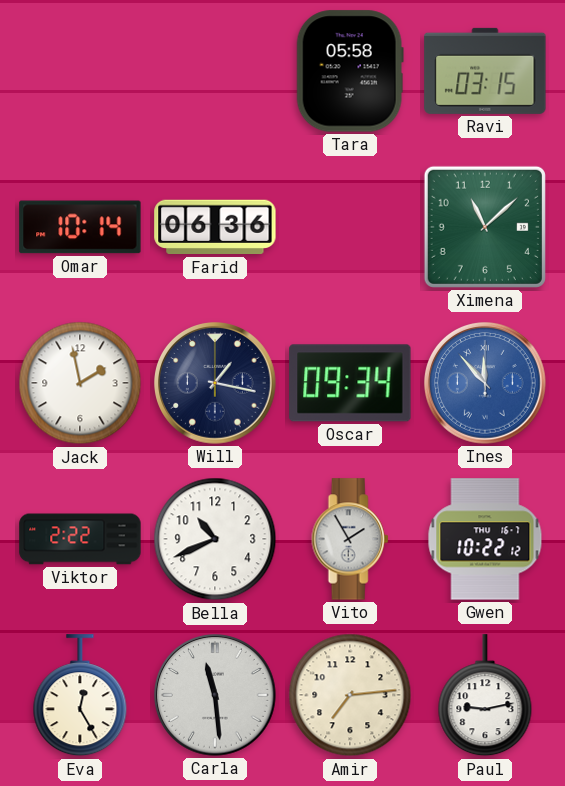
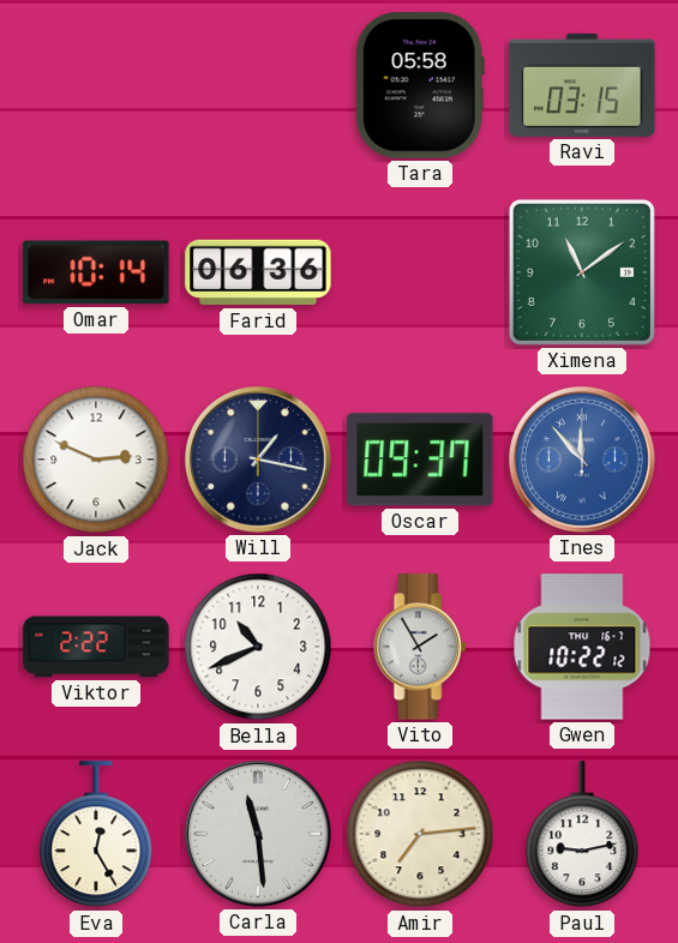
Ximena: 11:08 -> 11:09 (582, 272)
Jack: 1:58 -> 2:49 (96, 460)
Oscar: 09:34 -> 09:37 (420, 460)
